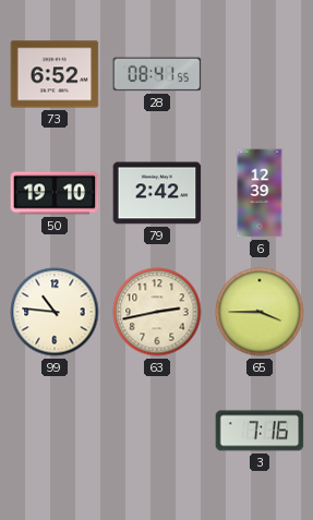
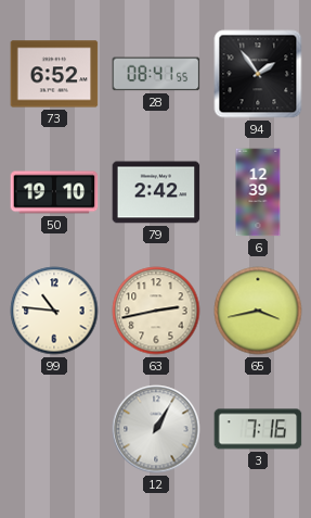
94: none -> 1:54 (258, 74)
65: 3:45 -> 3:43 (258, 311)
12: none -> 1:05 (156, 429)
